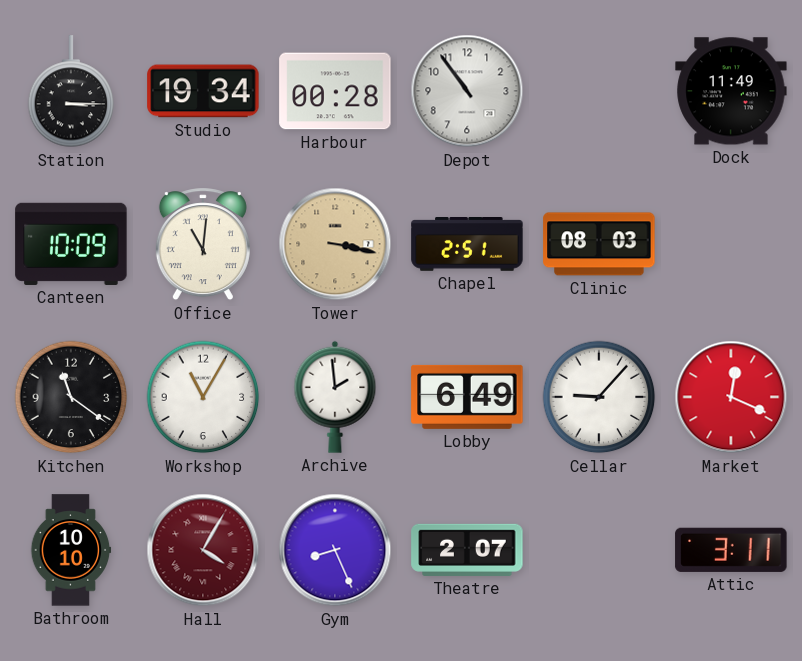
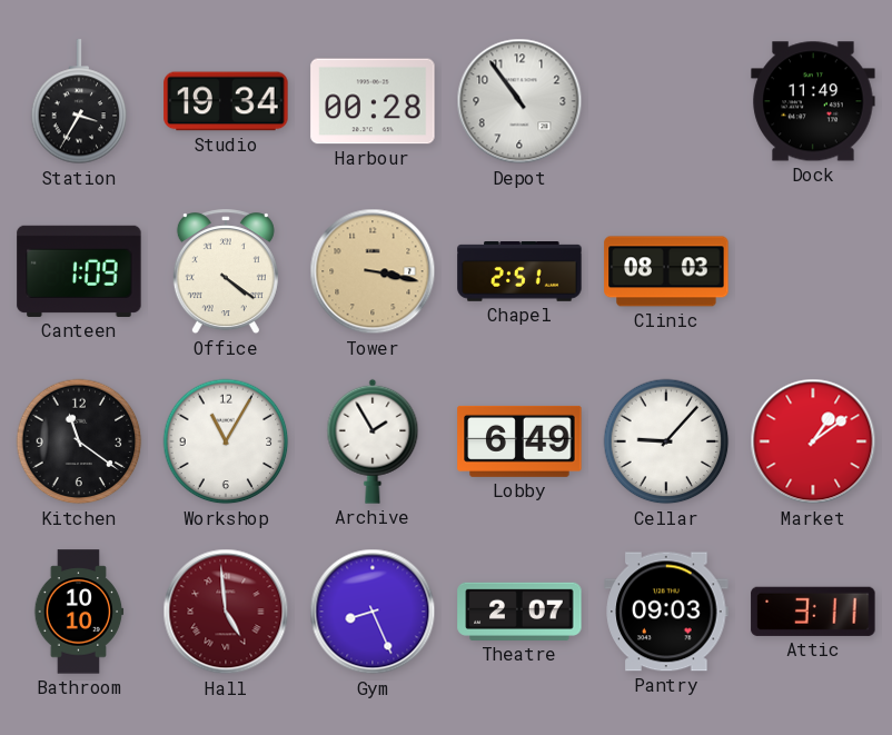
Station: 3:15 -> 3:35 (79, 102)
Canteen: 10:09 -> 1:09 (79, 271)
Office: 11:01 -> 4:21 (226, 272)
Archive: 1:59 -> 1:55 (373, 441)
Market: 12:19 -> 1:09 (813, 441)
Hall: 4:05 -> 4:59 (226, 612)
Pantry: none -> 09:03 (666, 612)
